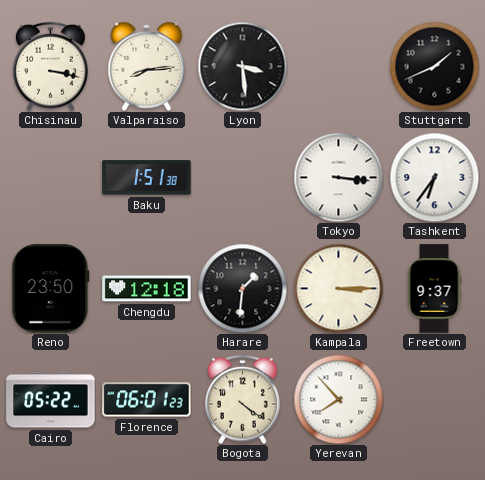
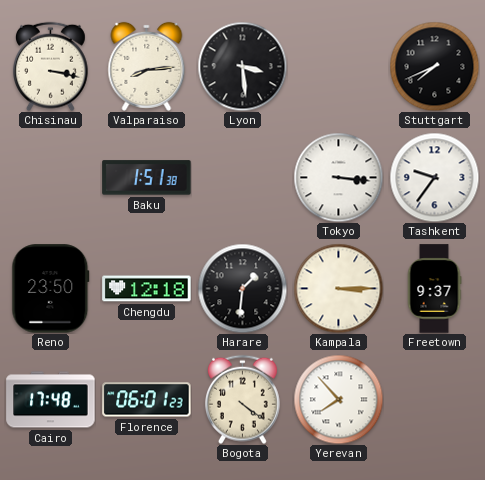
Stuttgart: 1:41 -> 7:41 (434, 66)
Tashkent: 6:36 -> 9:36 (434, 177)
Cairo: 05:22 -> 17:48 (51, 400)
